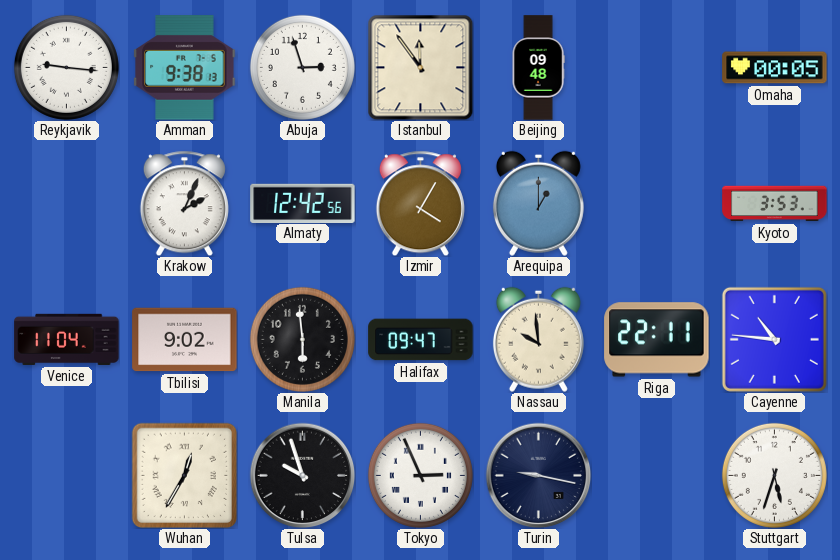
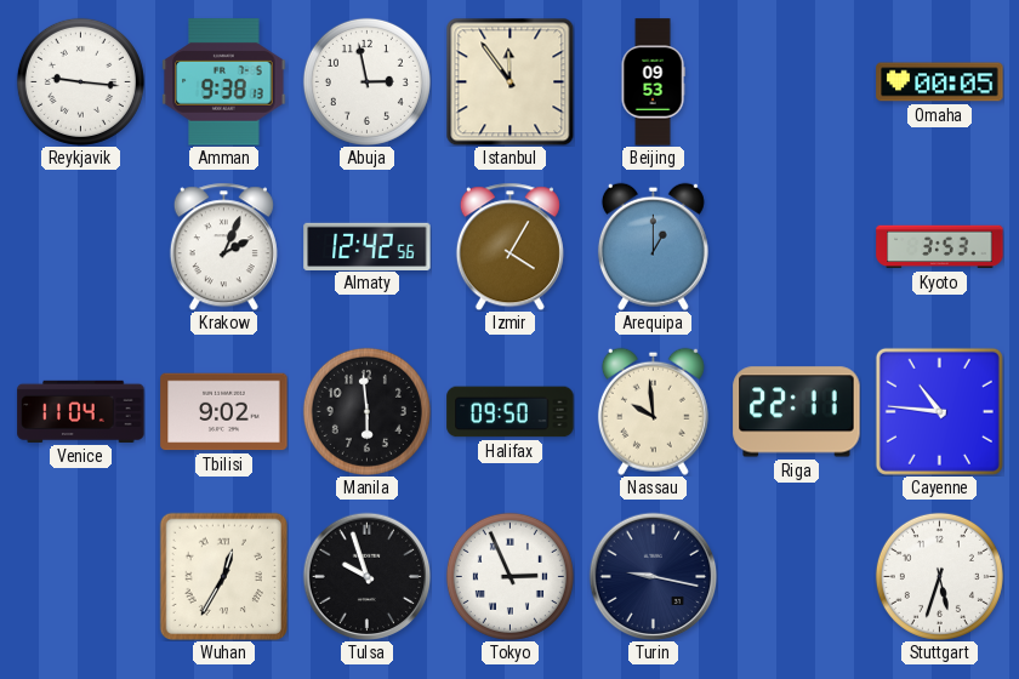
Abuja: 2:57 -> 2:58 (366, 81)
Beijing: 09:48 -> 09:53 (653, 82)
Halifax: 09:47 -> 09:50 (511, 412)
